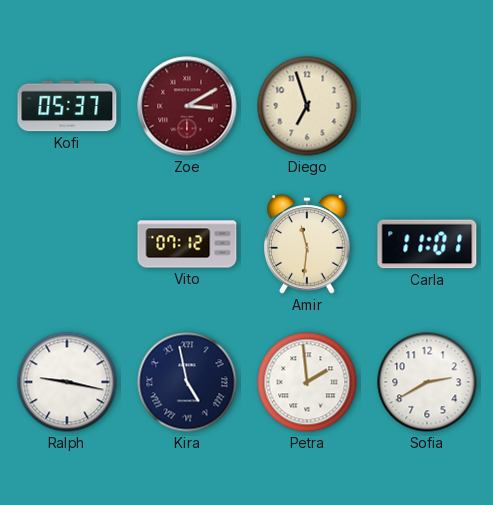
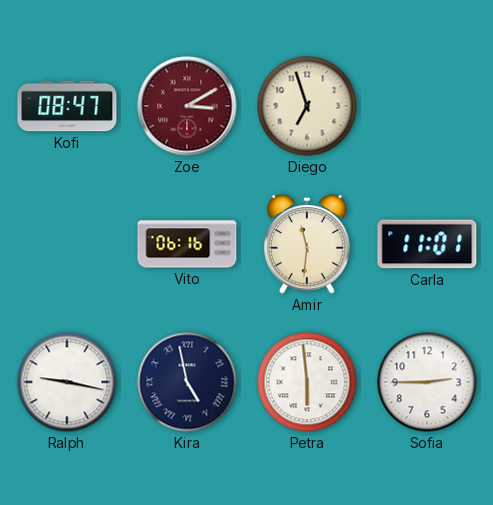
Kofi: 05:37 -> 08:47 (67, 106)
Vito: 07:12 -> 06:16 (187, 244)
Petra: 1:59 -> 5:59 (307, 382)
Sofia: 2:40 -> 2:45 (427, 382)
